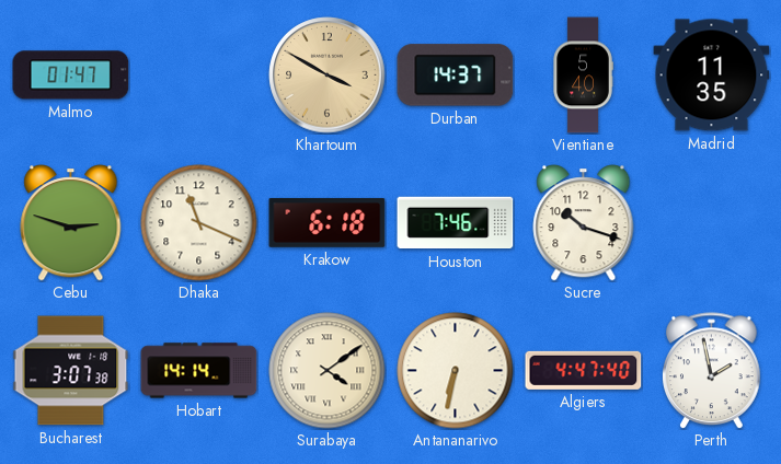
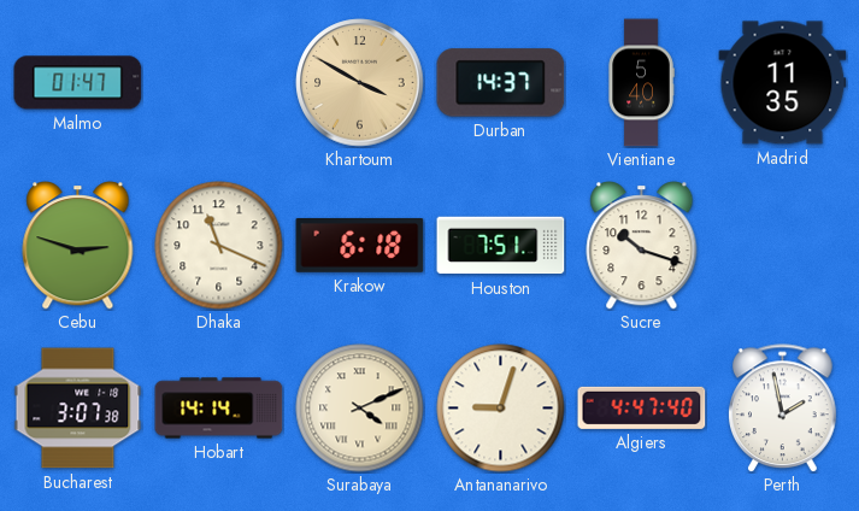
Houston: 7:46 -> 7:51 (501, 246)
Surabaya: 4:09 -> 4:11 (360, 409)
Antananarivo: 6:32 -> 9:03 (501, 409)
